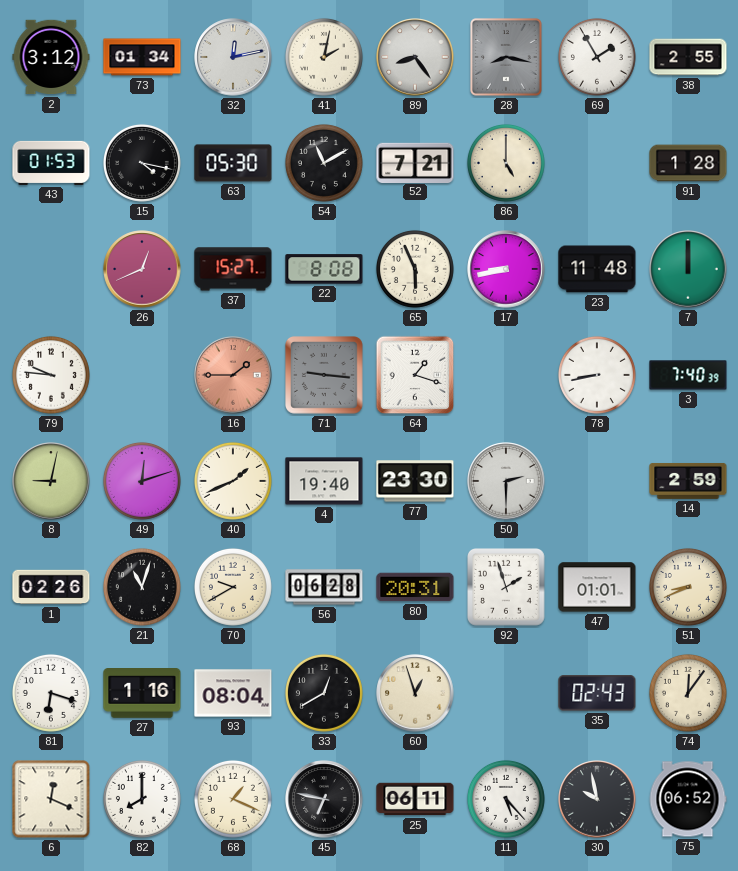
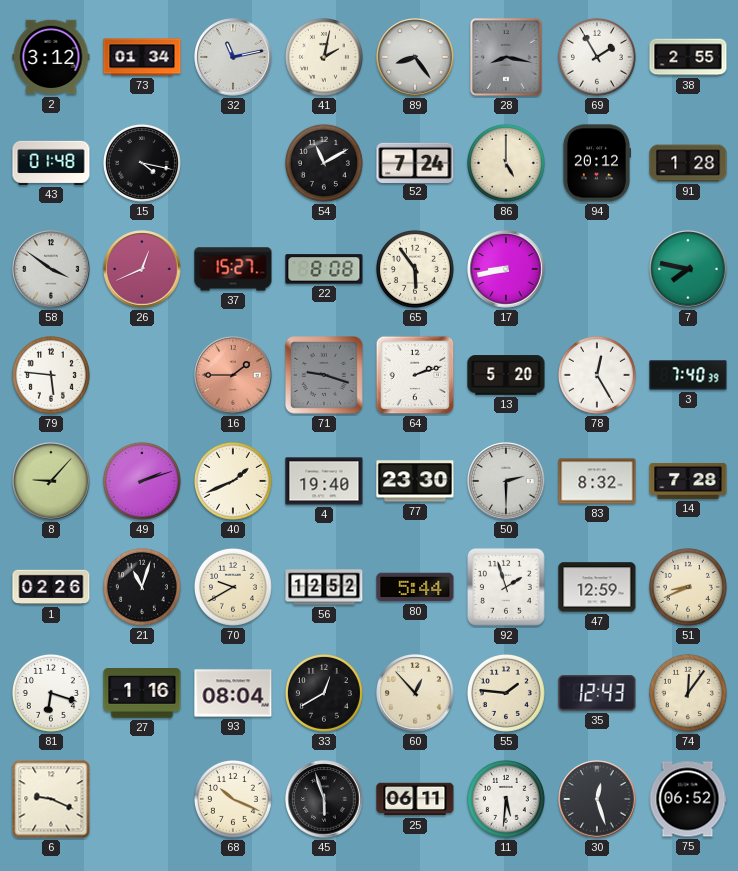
32: 12:13 -> 11:13 (233, 57)
43: 01:53 -> 01:48 (51, 163)
63: 05:30 -> none (233, 163)
52: 7:21 -> 7:24 (415, 162)
94: none -> 20:12 (596, 163)
58: none -> 3:51 (51, 269)
65: 5:56 -> 5:54 (415, 269)
23: 11:48 -> none (597, 269)
7: 12:00 -> 7:47 (688, 269)
79: 9:46 -> 5:46 (51, 375)
71: 9:16 -> 9:18 (325, 376)
64: 1:18 -> 2:12 (415, 375)
13: none -> 5:20 (506, 375)
78: 8:43 -> 12:25 (597, 375)
8: 9:02 -> 9:07 (51, 481)
49: 12:12 -> 2:12 (142, 481)
83: none -> 8:32 (597, 481)
14: 2:59 -> 7:28 (688, 481)
56: 06:28 -> 12:52 (324, 587)
80: 20:31 -> 5:44 (415, 587)
47: 01:01 -> 12:59 (597, 587)
60: 12:57 -> 12:53 (415, 693)
55: none -> 1:46 (506, 693)
35: 02:43 -> 12:43 (597, 693)
6: 12:19 -> 9:19 (51, 799)
82: 8:00 -> none (142, 799)
68: 1:19 -> 10:19 (233, 799)
45: 6:47 -> 5:57 (324, 799)
11: 5:23 -> 5:31 (506, 799)
30: 9:58 -> 12:27 (597, 799)
